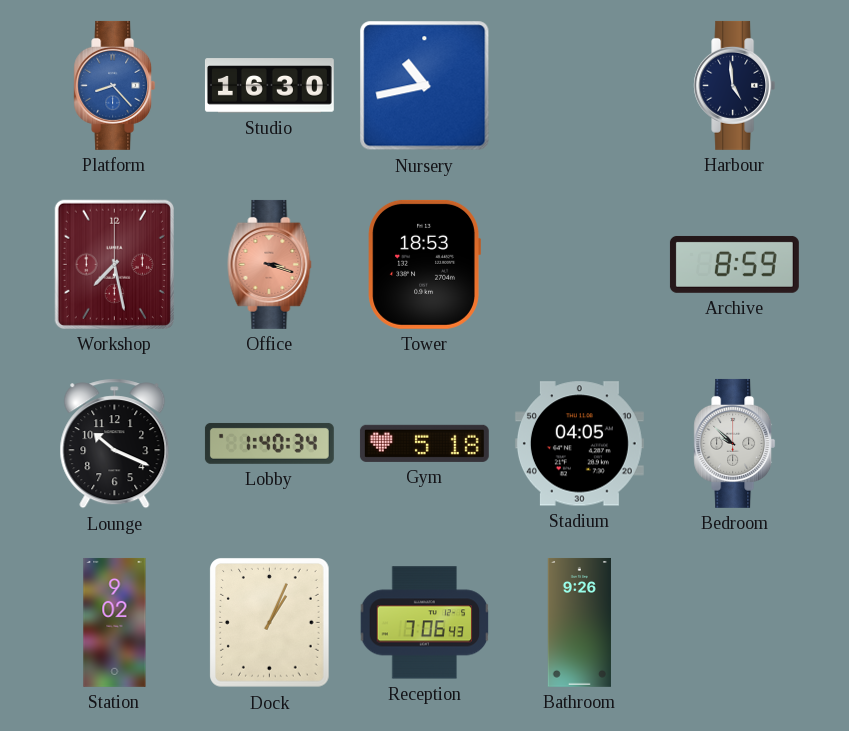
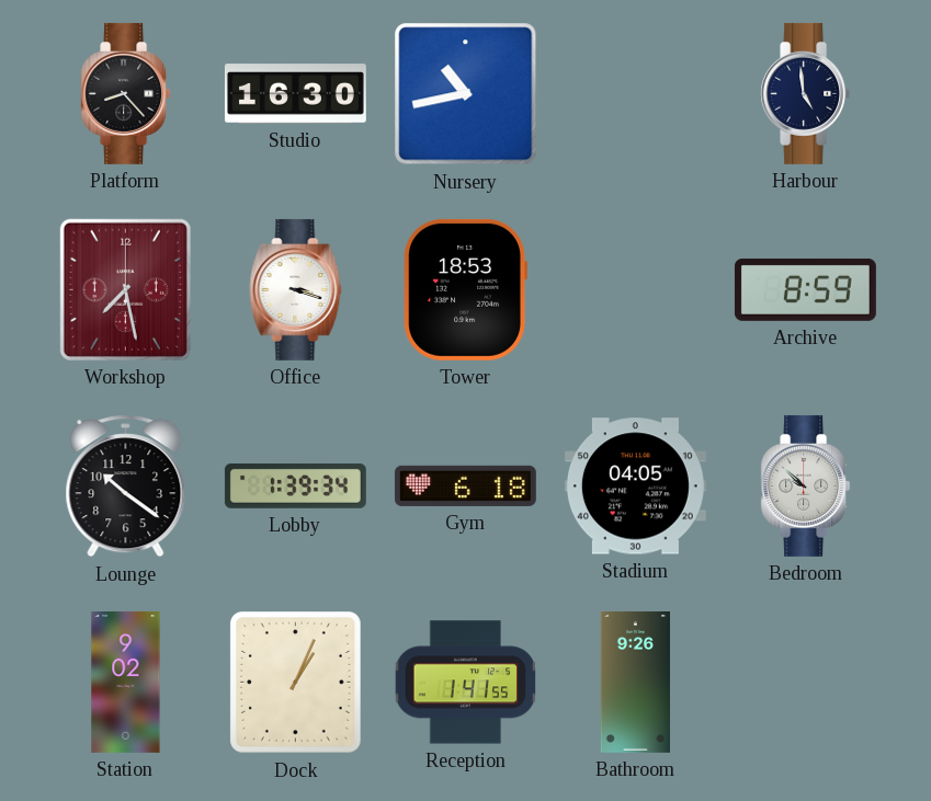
Platform dial: blue -> black (126, 93)
Office dial: salmon -> white (296, 289)
Lounge: 10:19 -> 10:21 (126, 487)
Lobby: 1:40 -> 1:39 (295, 485)
Gym: 5:18 -> 6:18 (465, 485)
Reception: 7:06 -> 1:41 (466, 683)
